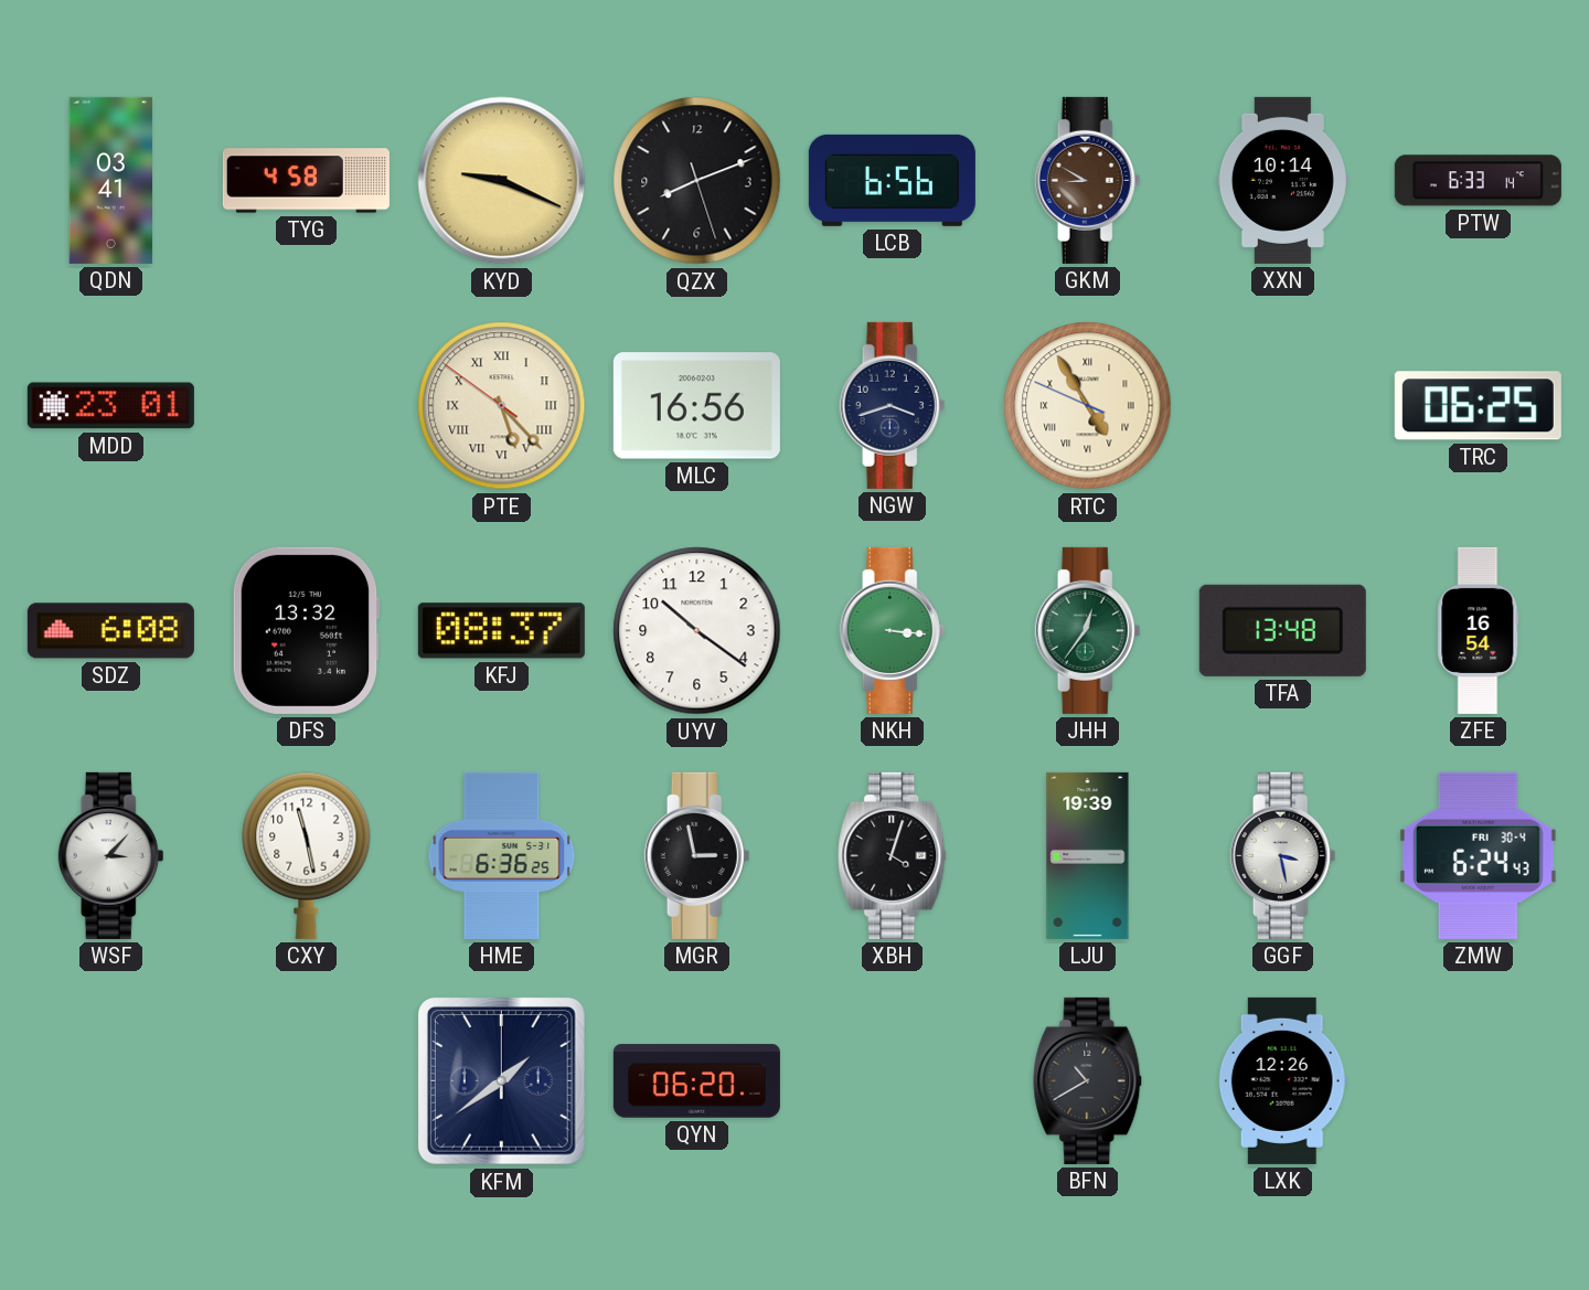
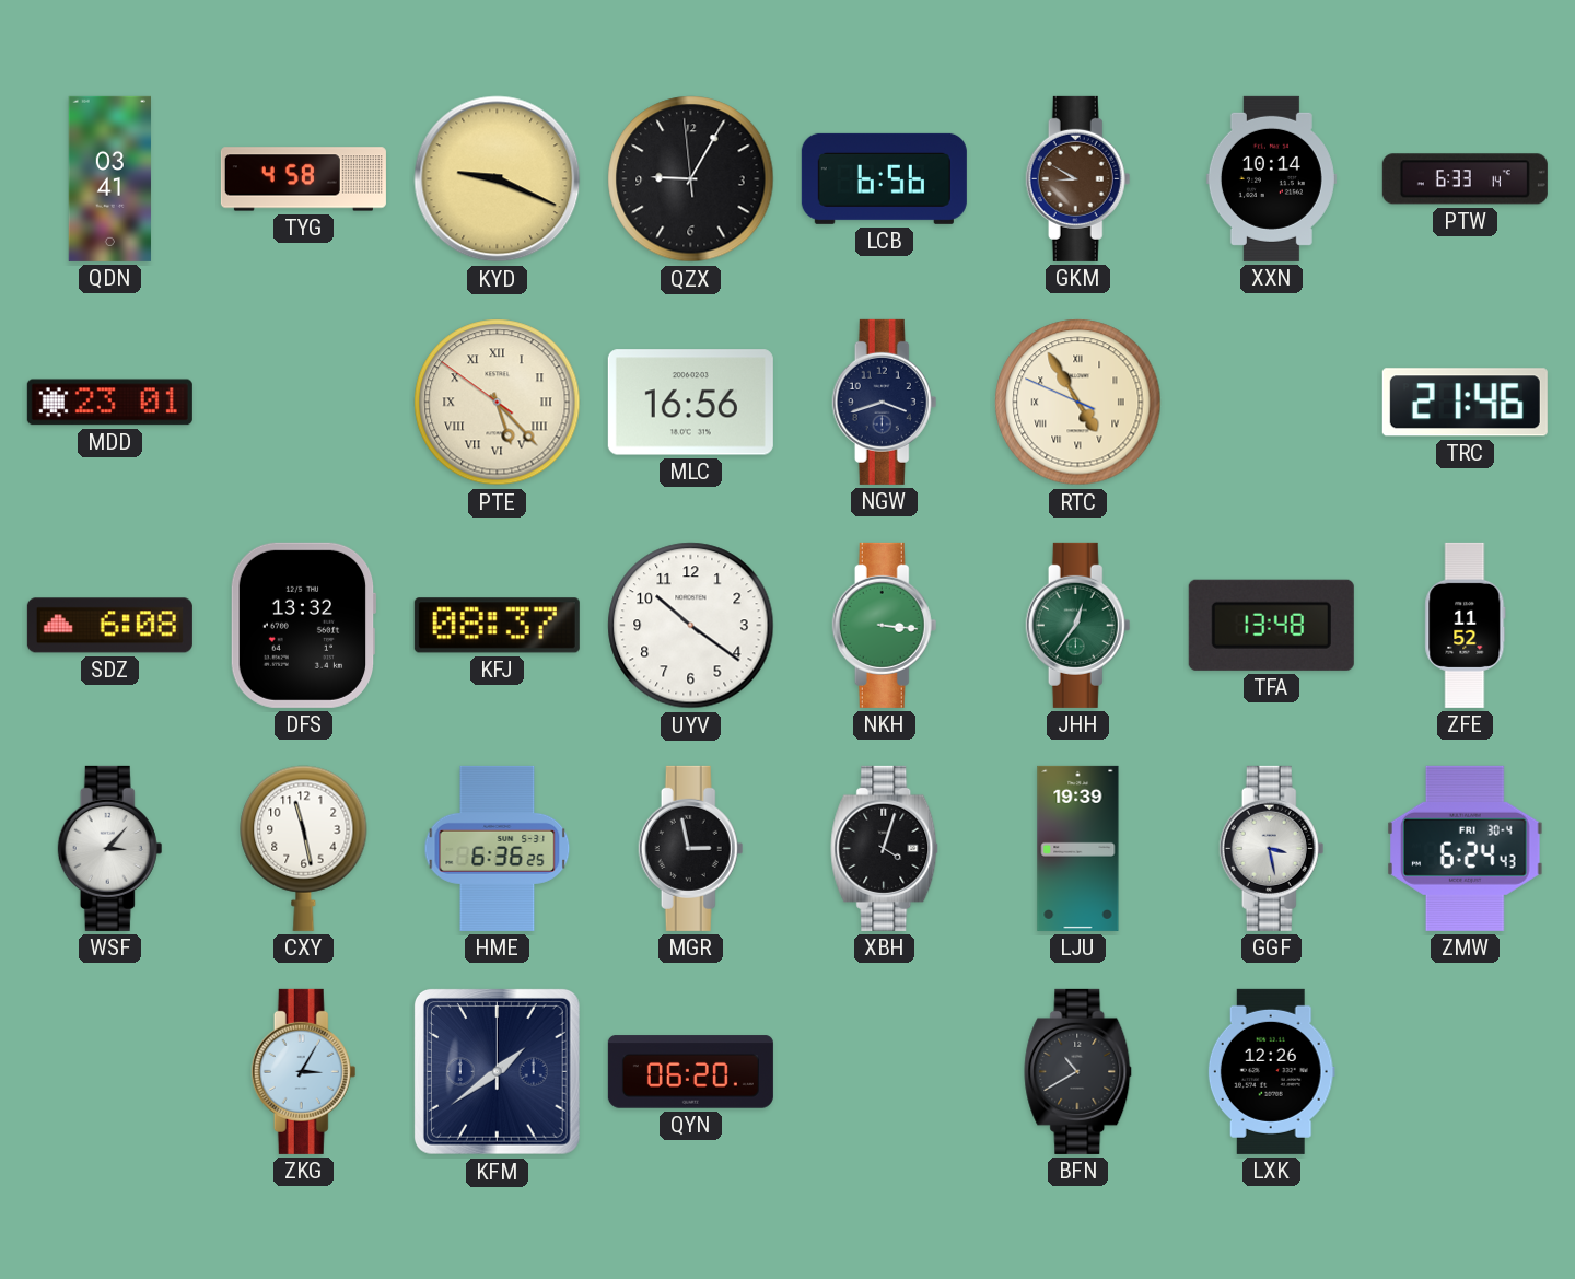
QZX: 8:11 -> 9:04 (691, 179)
TRC: 06:25 -> 21:46 (1465, 403)
ZFE: 16:54 -> 11:52 (1466, 625)
ZKG: none -> 3:05 (304, 1071)
